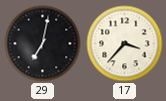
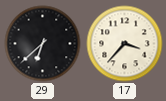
29: 7:02 -> 6:38 (43, 44)
